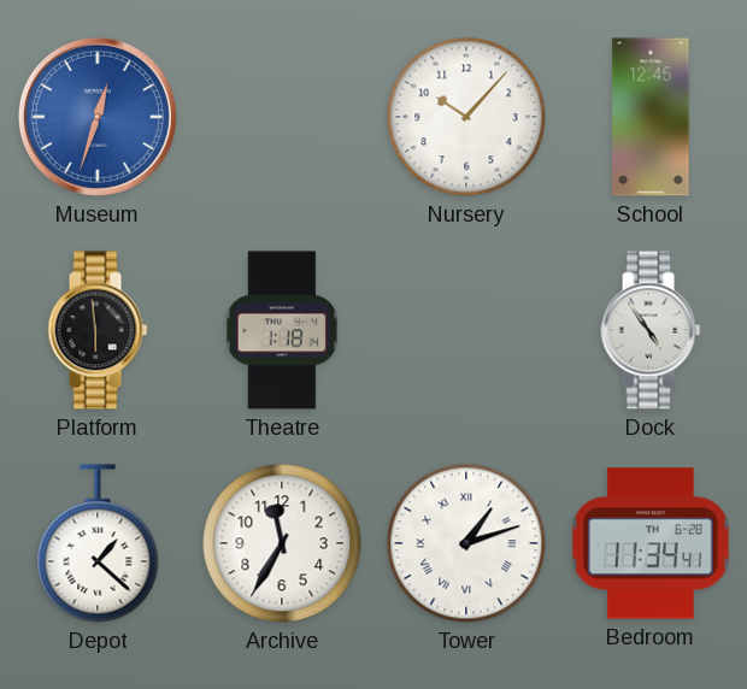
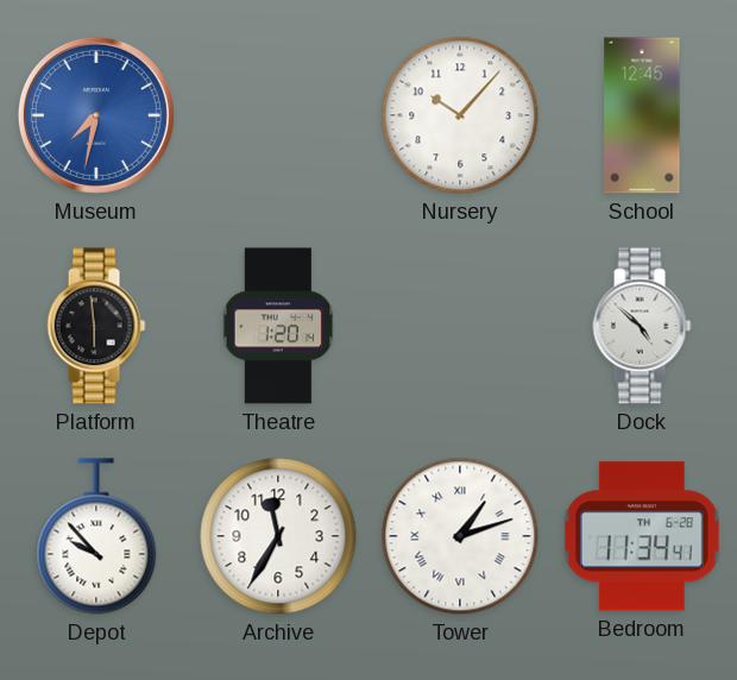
Museum: 12:33 -> 7:32 (96, 115)
Theatre: 1:18 -> 1:20 (278, 326)
Dock: 4:54 -> 4:52 (642, 326)
Depot: 1:22 -> 9:53 (96, 536)
